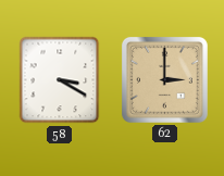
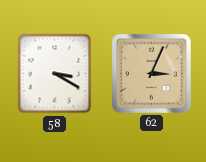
62: 3:00 -> 3:04 (151, 73)
